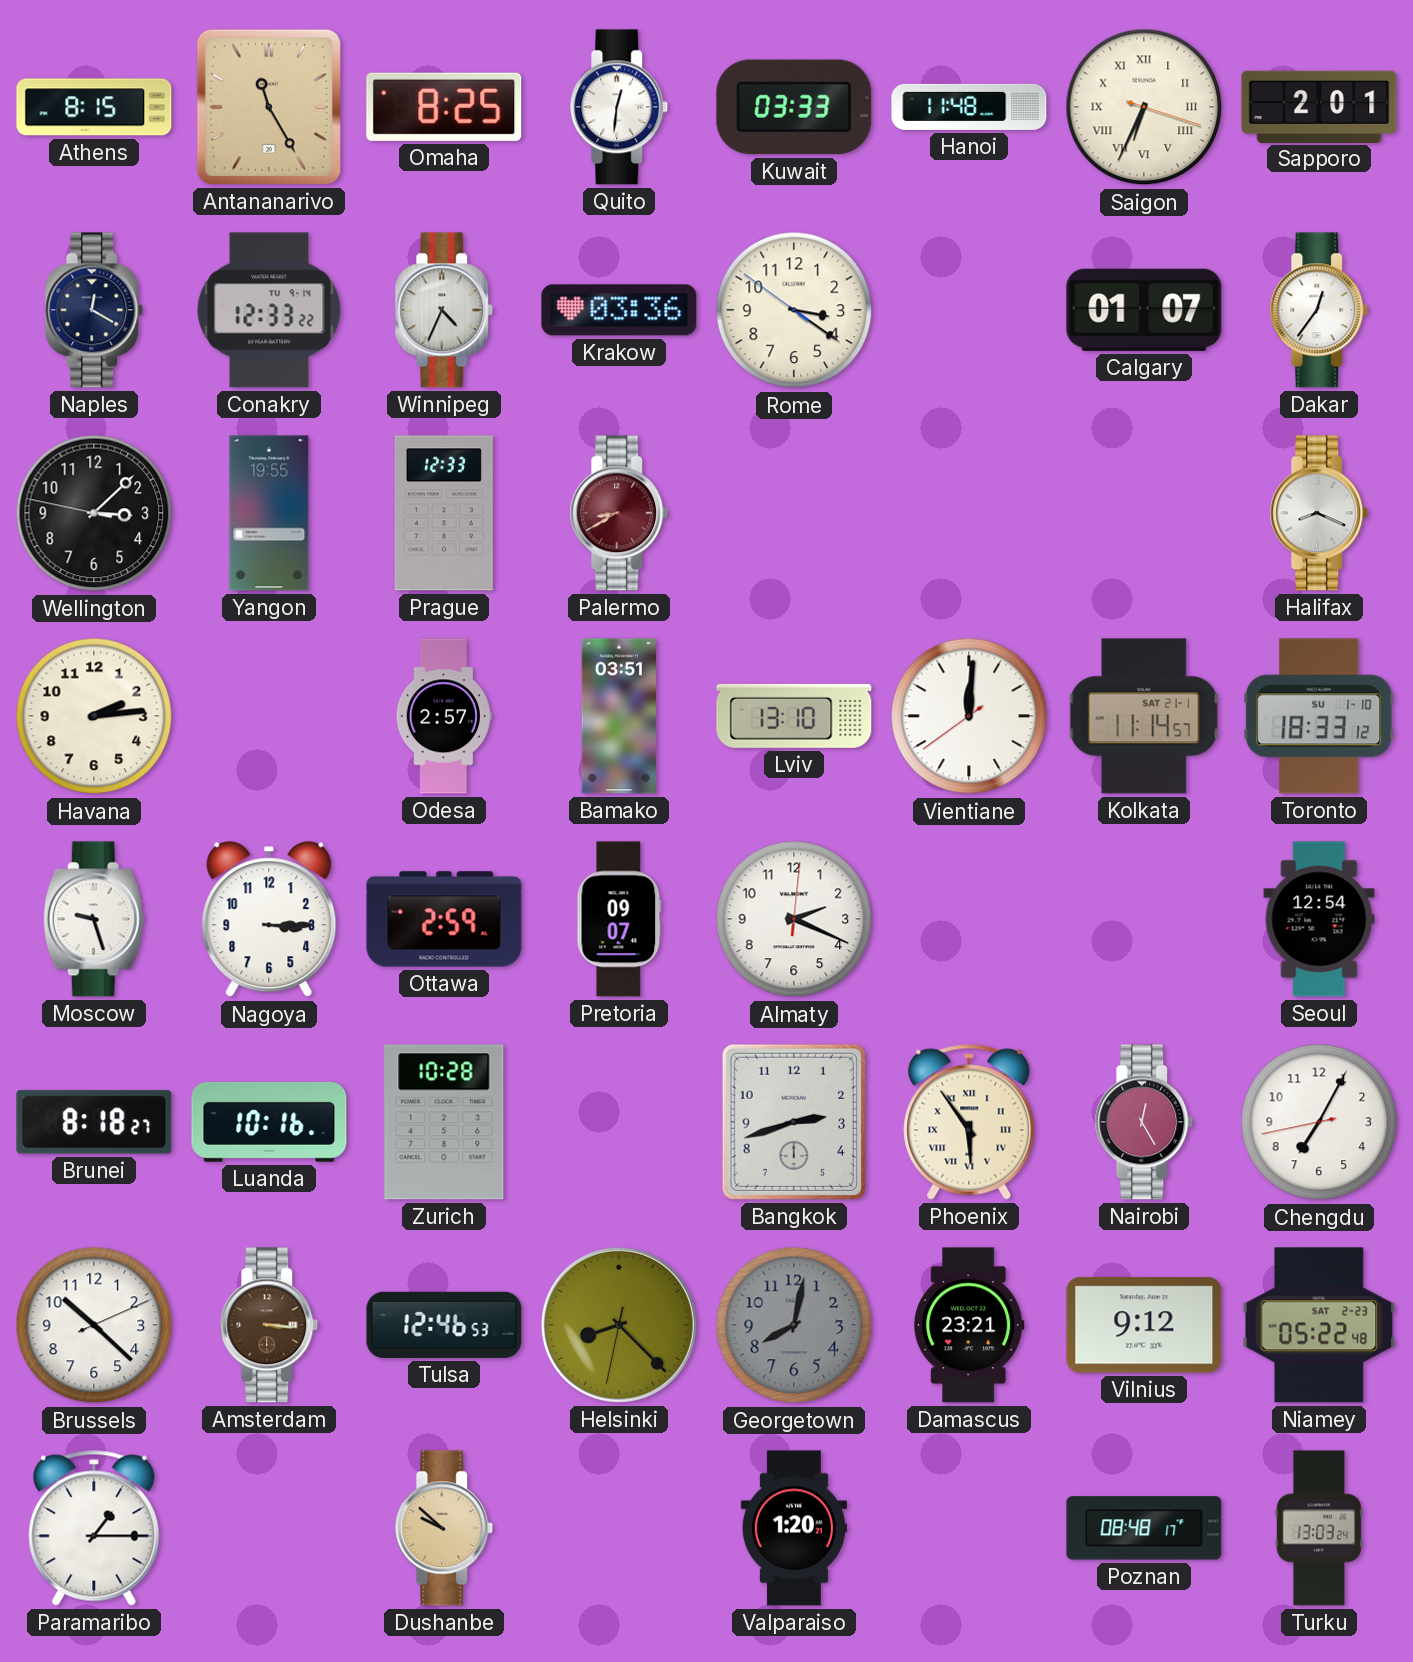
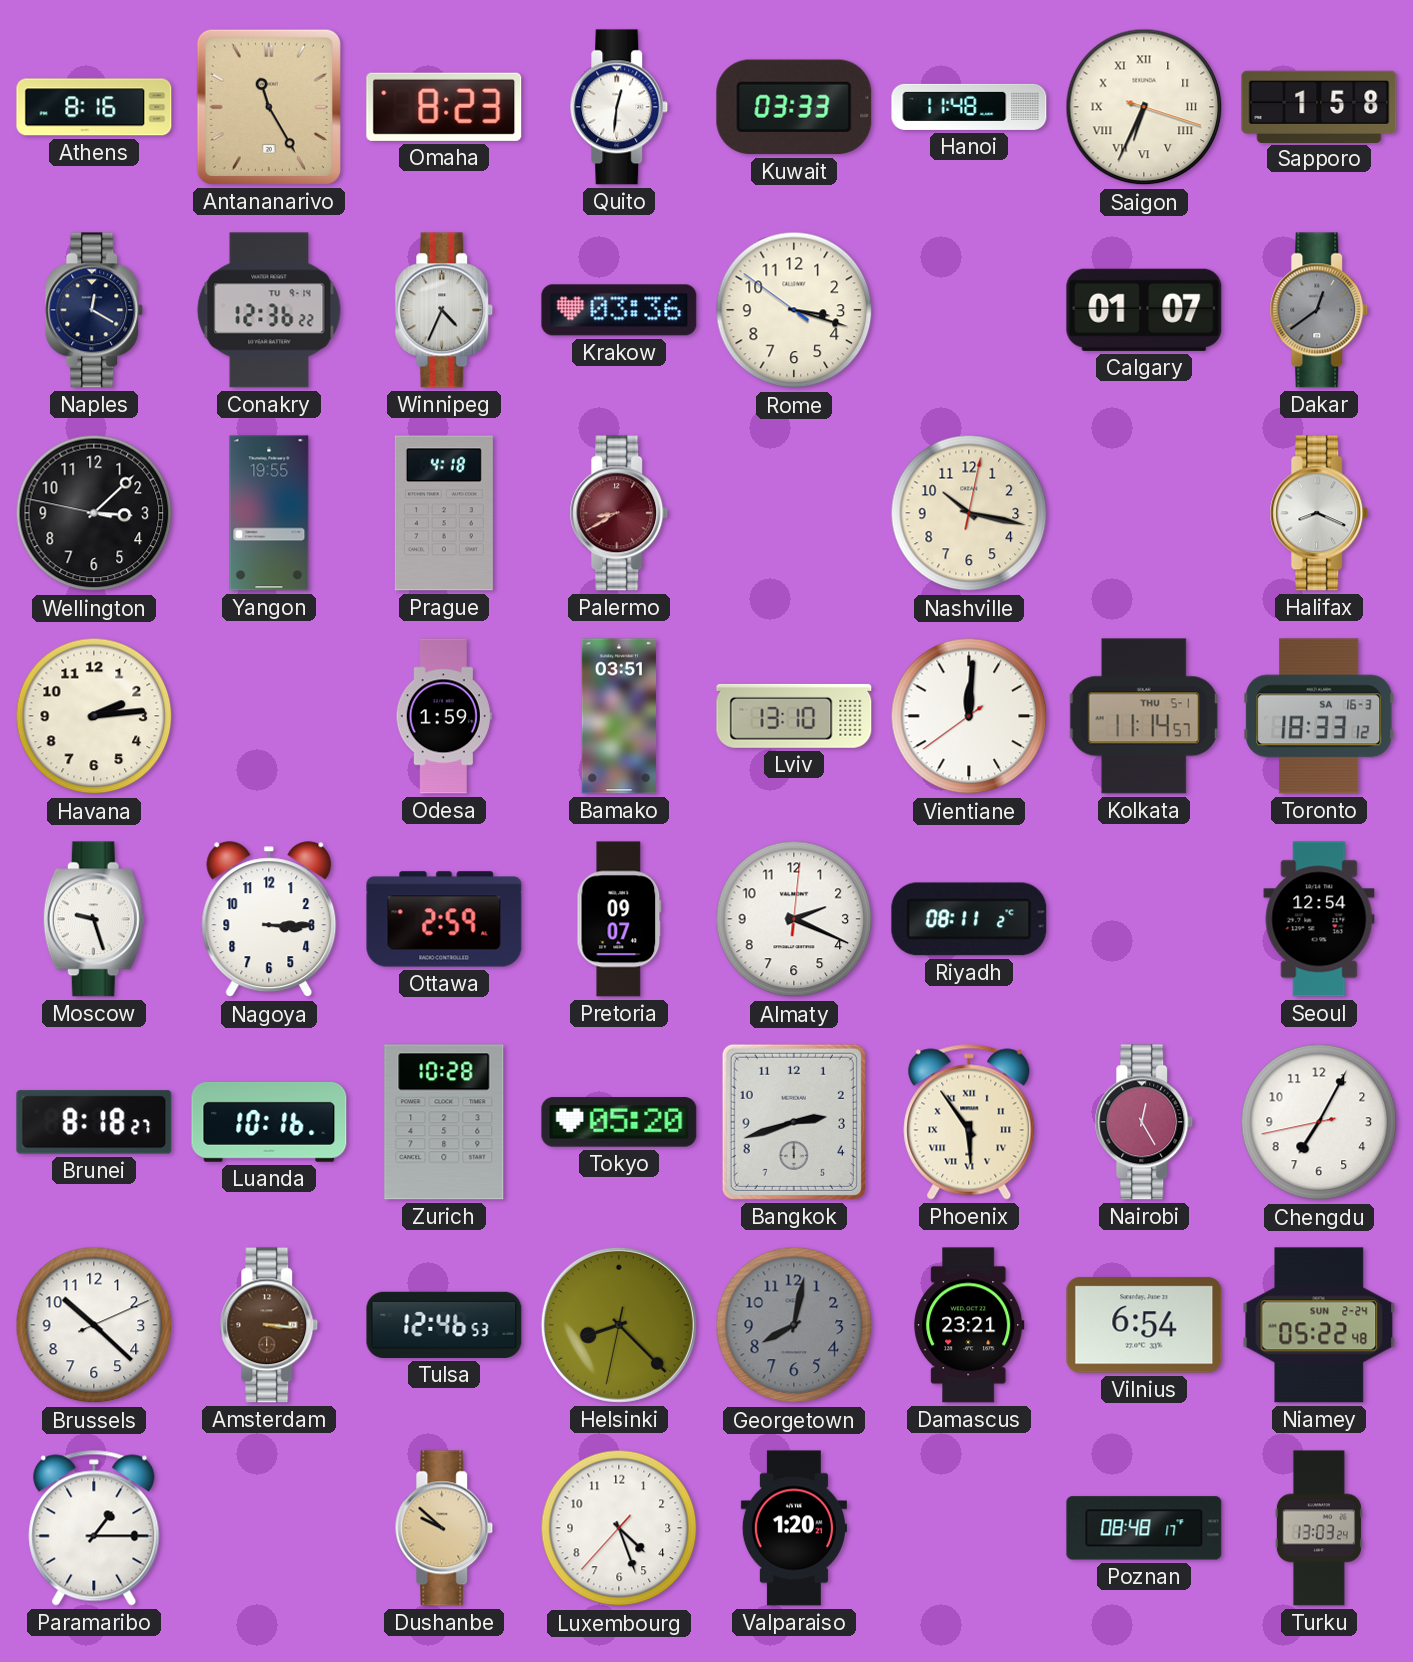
Athens: 8:15 -> 8:16 (94, 107)
Omaha: 8:25 -> 8:23 (444, 107)
Sapporo: 2:01 -> 1:58 (1319, 106)
Conakry: 12:33 -> 12:36 (269, 310)
Rome: 3:20 -> 3:17 (794, 310)
Dakar: 12:36 -> 12:39 (1319, 310)
Dakar dial: white -> grey (1319, 310)
Prague: 12:33 -> 4:18 (444, 513)
Nashville: none -> 10:17 (969, 513)
Odesa: 2:57 -> 1:59 (444, 716)
Kolkata date: SAT 21-1 -> THU 5-1 (1144, 716)
Toronto date: SU 1-10 -> SA 16-3 (1319, 716)
Riyadh: none -> 08:11 (969, 919)
Tokyo: none -> 05:20 (619, 1122)
Vilnius: 9:12 -> 6:54 (1144, 1325)
Niamey date: SAT 2-23 -> SUN 2-24 (1319, 1325)
Luxembourg: none -> 4:26 (619, 1528)
